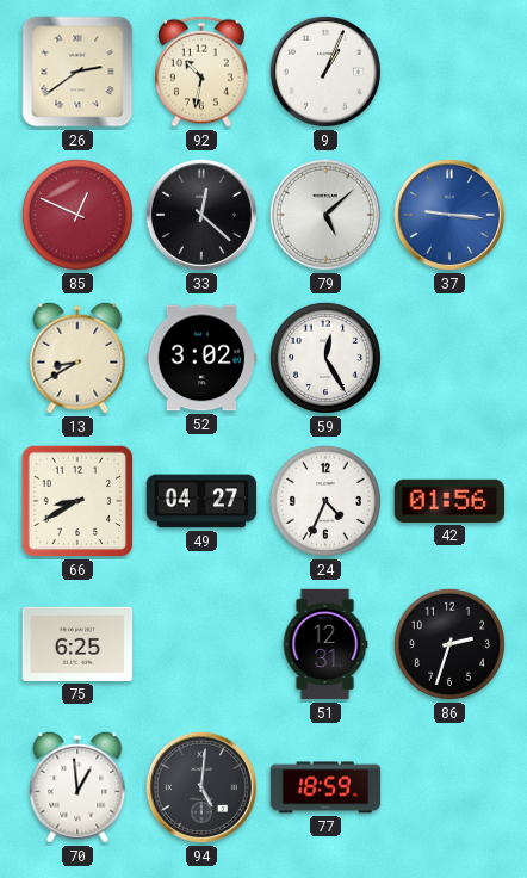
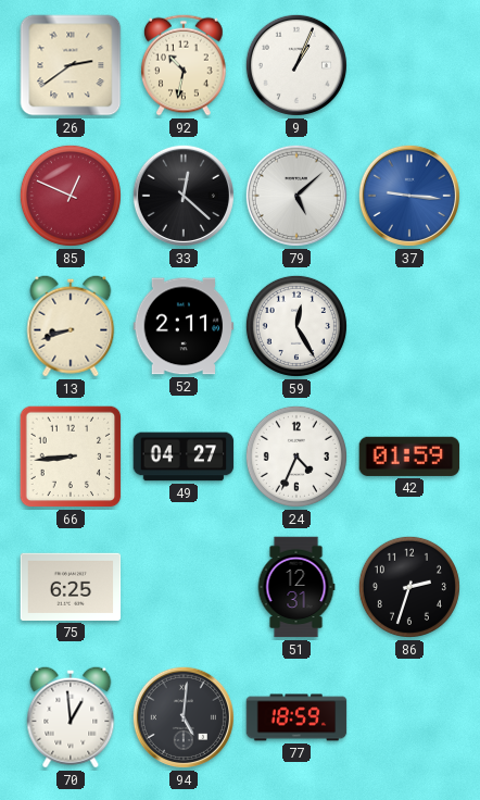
13: 8:40 -> 8:42 (71, 326)
52: 3:02 -> 2:11 (184, 326)
66: 8:40 -> 8:44 (71, 457)
42: 01:56 -> 01:59 (409, 457)
